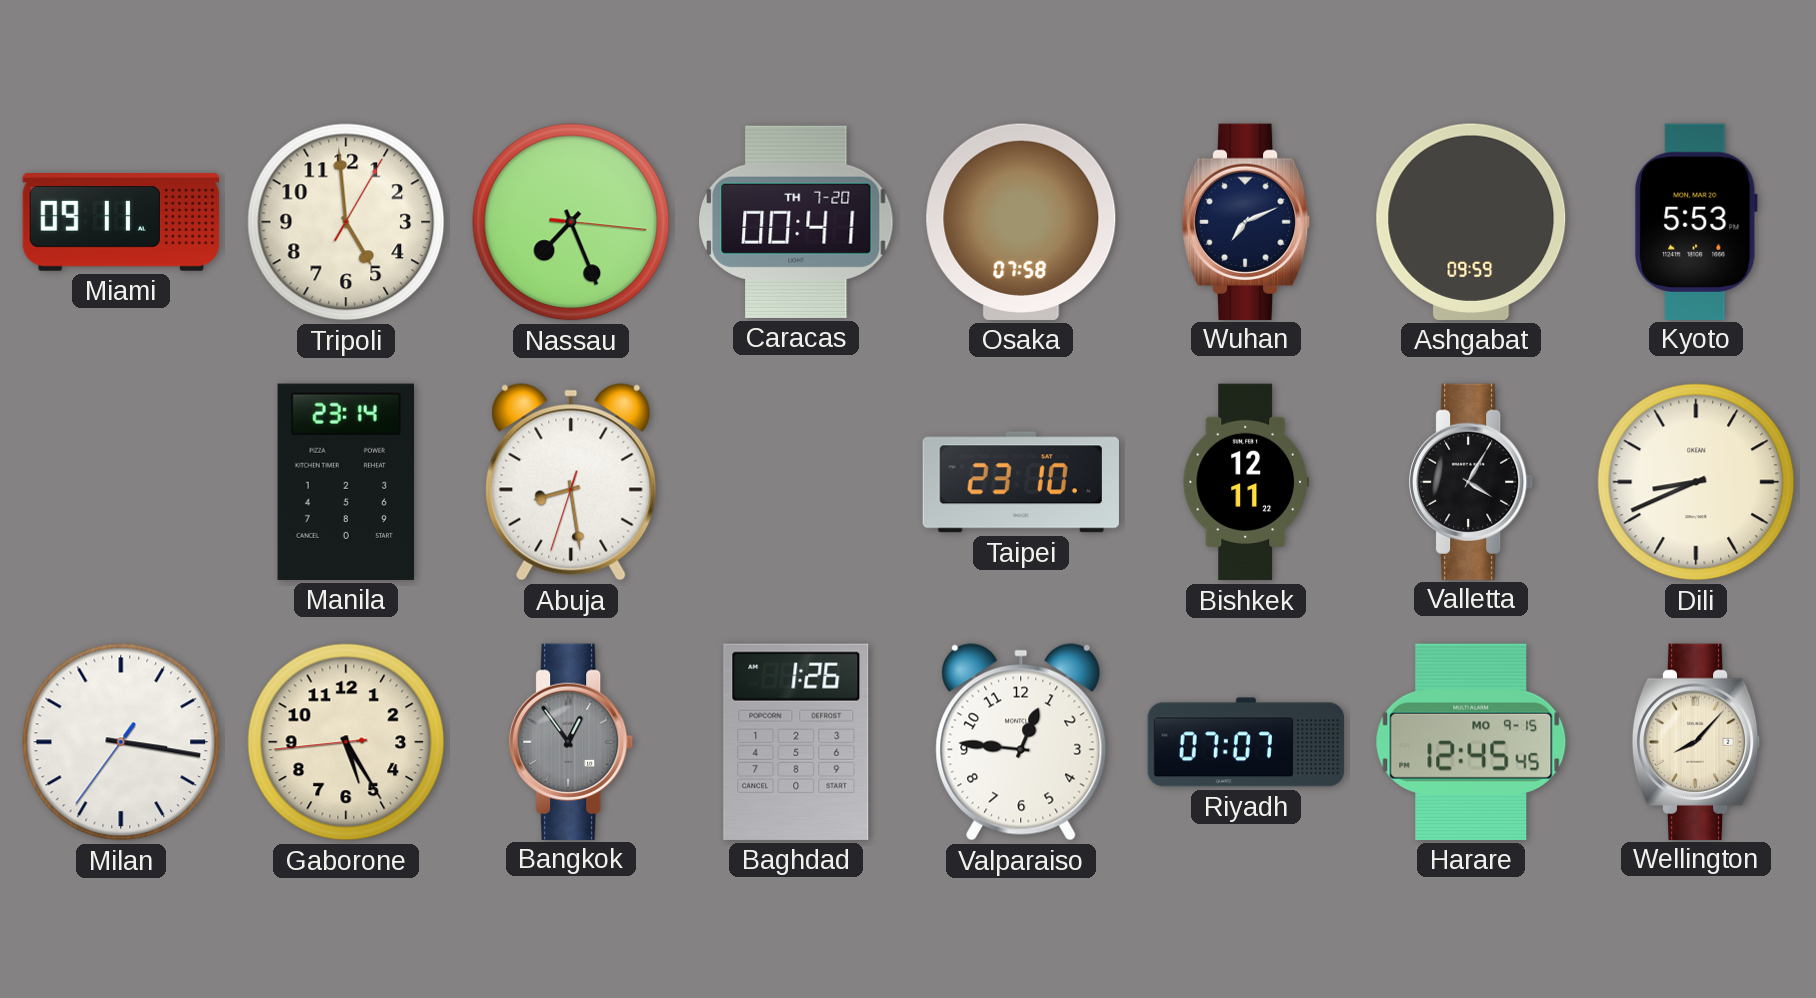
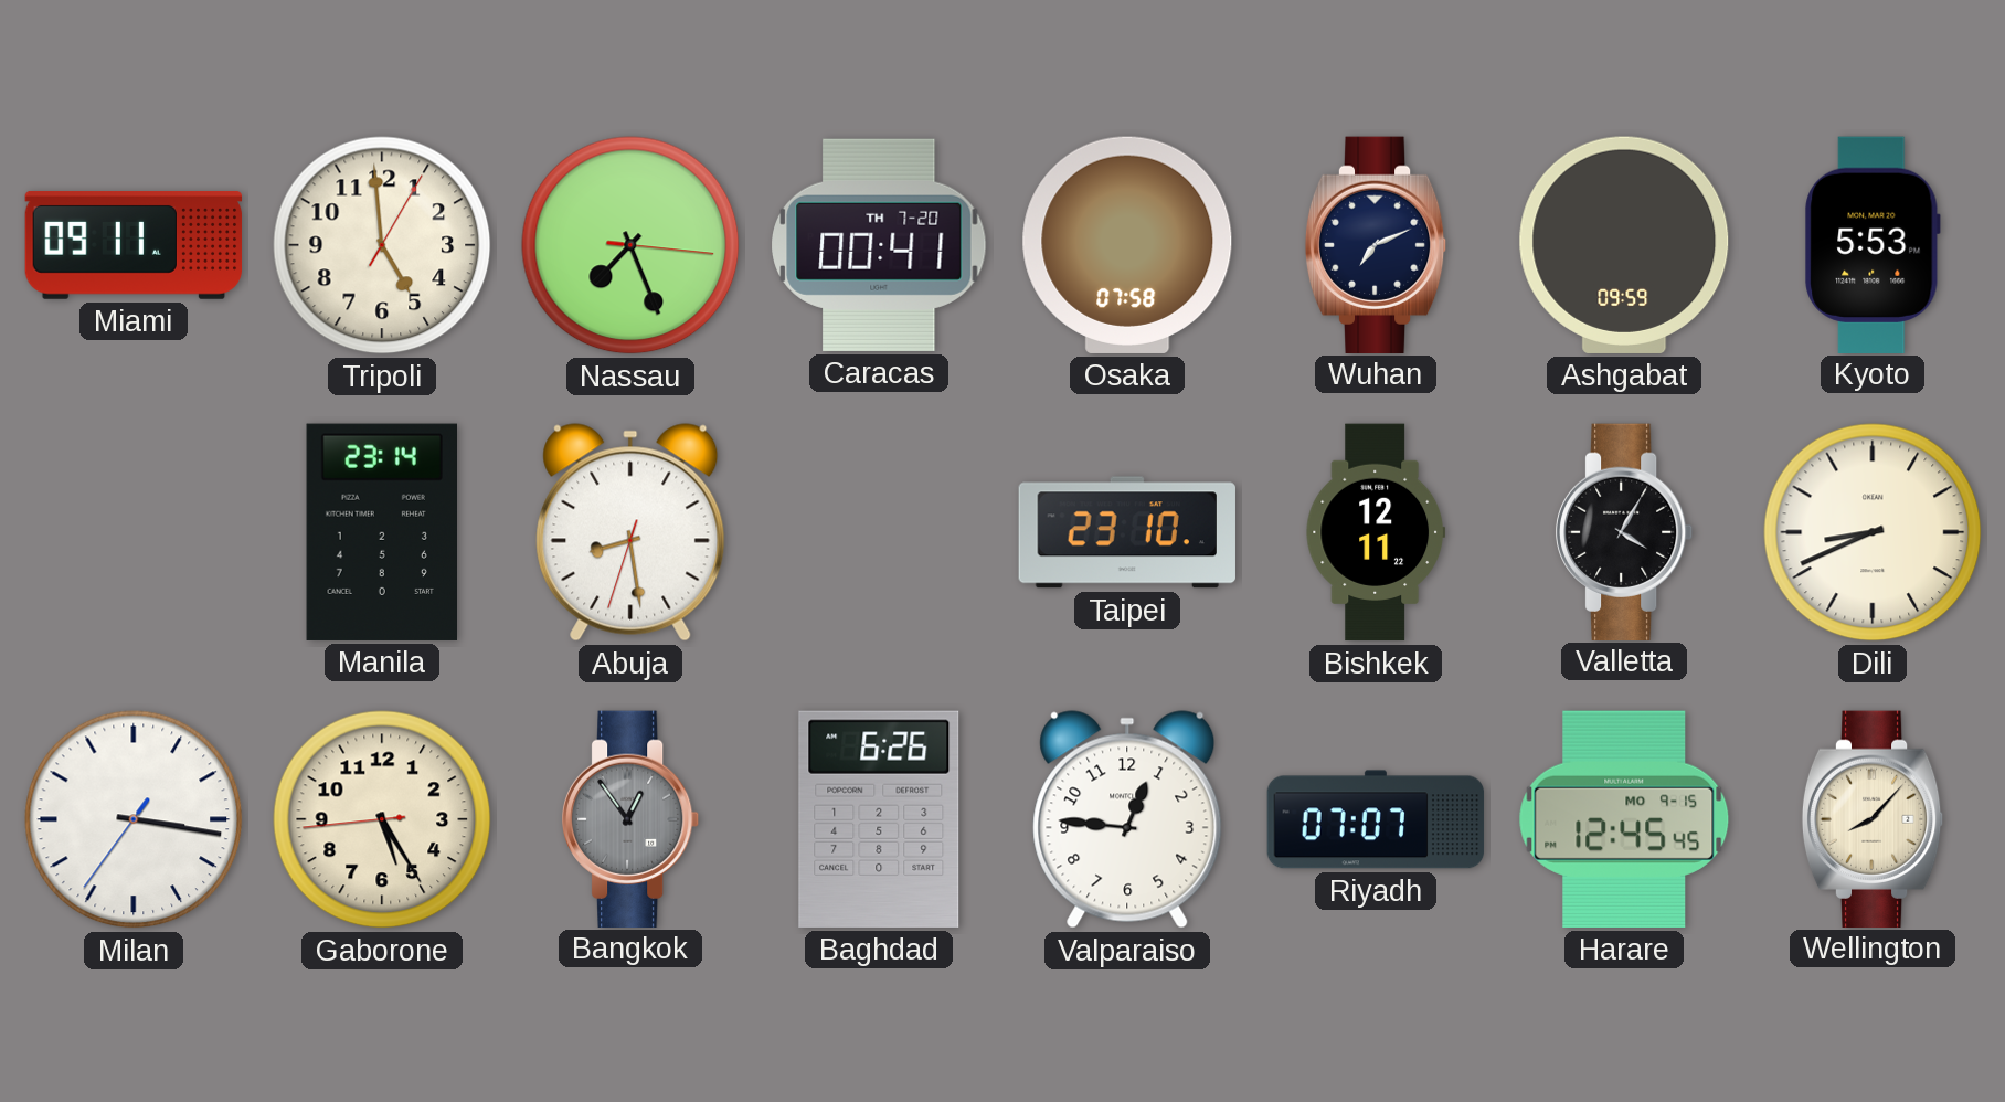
Baghdad: 1:26 -> 6:26 (879, 819)
